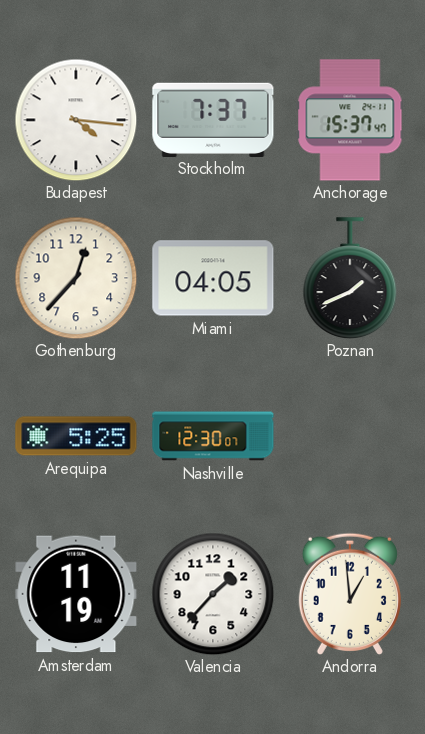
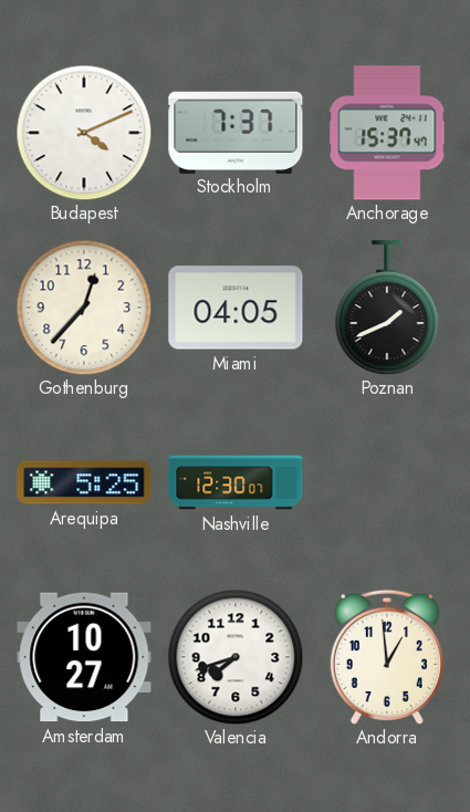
Budapest: 4:16 -> 4:11 (84, 133)
Amsterdam: 11:19 -> 10:27 (84, 657)
Valencia: 1:37 -> 7:42 (236, 657)
